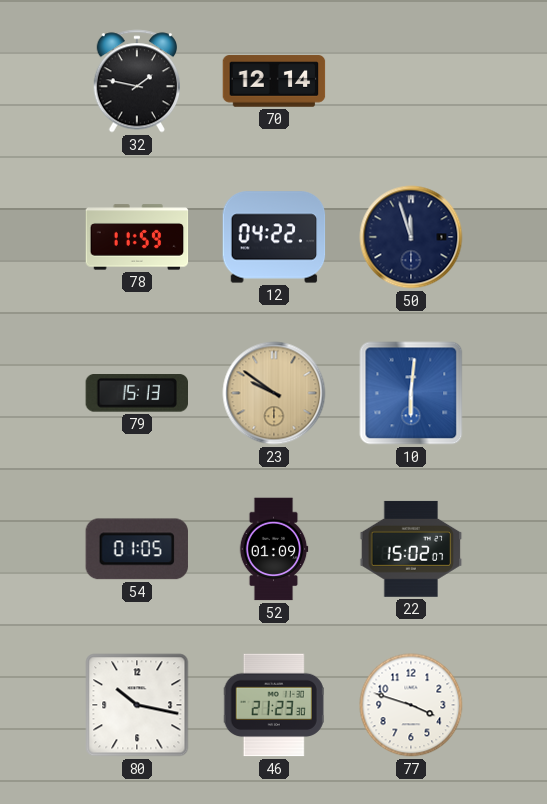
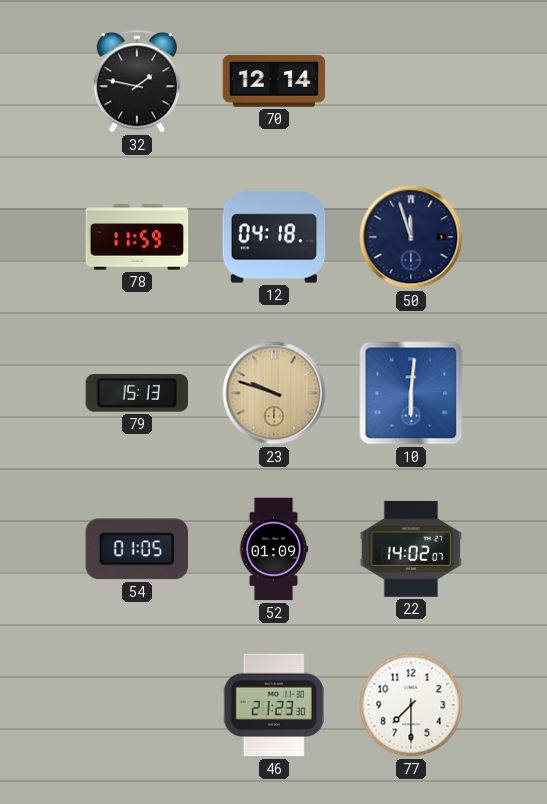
12: 04:22 -> 04:18 (274, 237)
23: 9:51 -> 9:48 (274, 393)
22: 15:02 -> 14:02 (411, 549)
80: 10:17 -> none (137, 705)
77: 3:48 -> 7:30 (411, 705)
